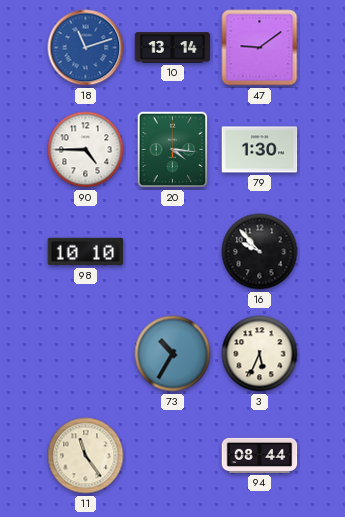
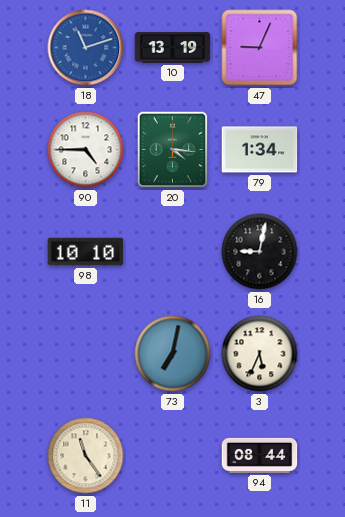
10: 13:14 -> 13:19 (173, 48)
47: 9:09 -> 9:04 (260, 48)
79: 1:30 -> 1:34 (260, 150)
16: 9:53 -> 9:02 (260, 252)
73: 10:35 -> 7:02 (173, 354)
